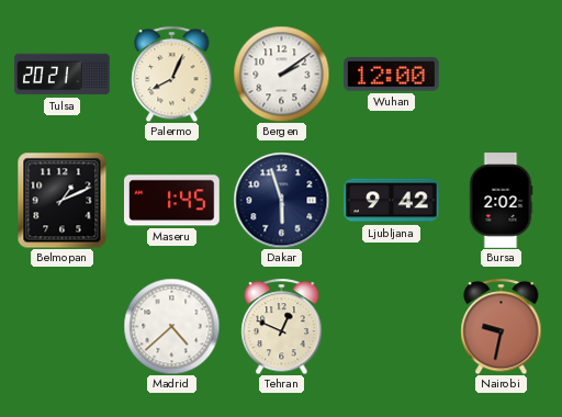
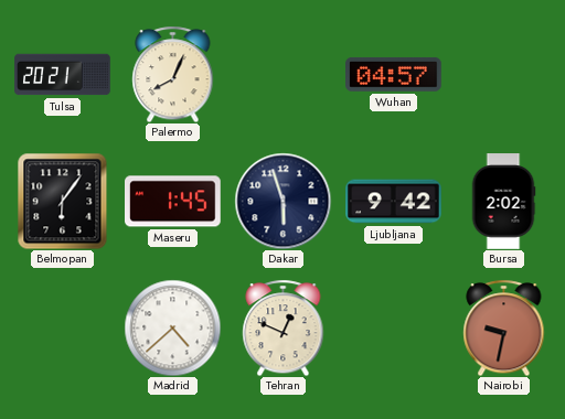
Bergen: 2:09 -> none (281, 74)
Wuhan: 12:00 -> 04:57 (394, 74)
Belmopan: 1:11 -> 6:06 (63, 201)
